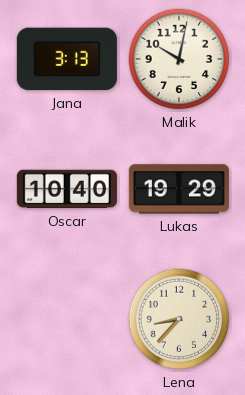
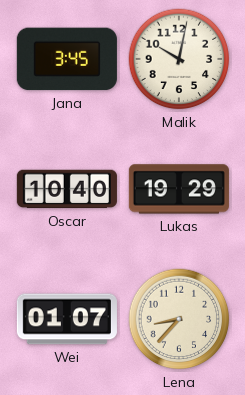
Jana: 3:13 -> 3:45 (67, 59)
Wei: none -> 01:07 (67, 319)
